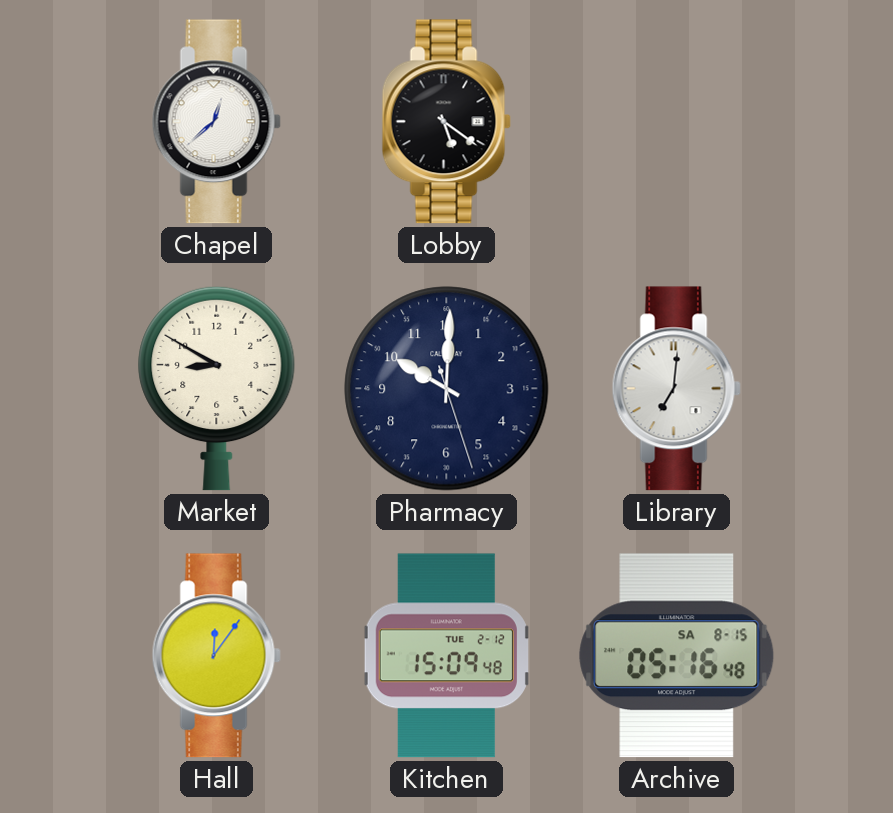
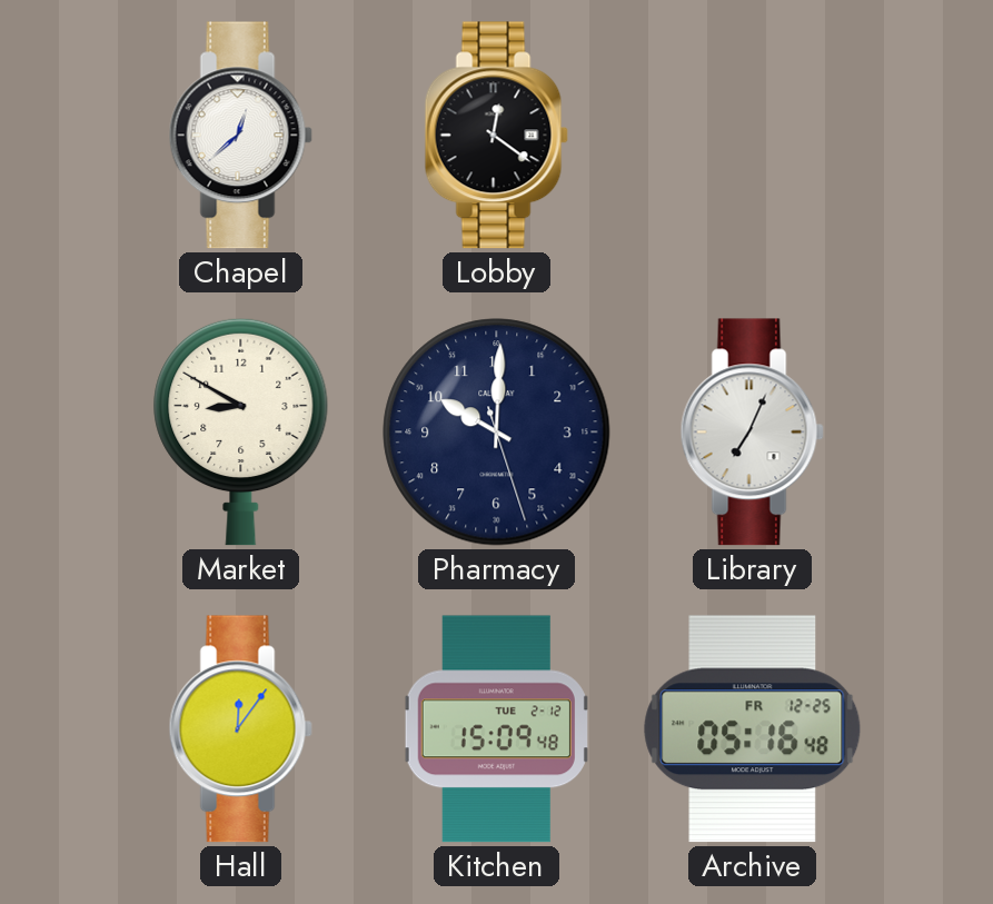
Lobby: 5:21 -> 12:21 (496, 136)
Library: 7:01 -> 7:04 (752, 433)
Archive date: SA 8-15 -> FR 12-25 (753, 729)
